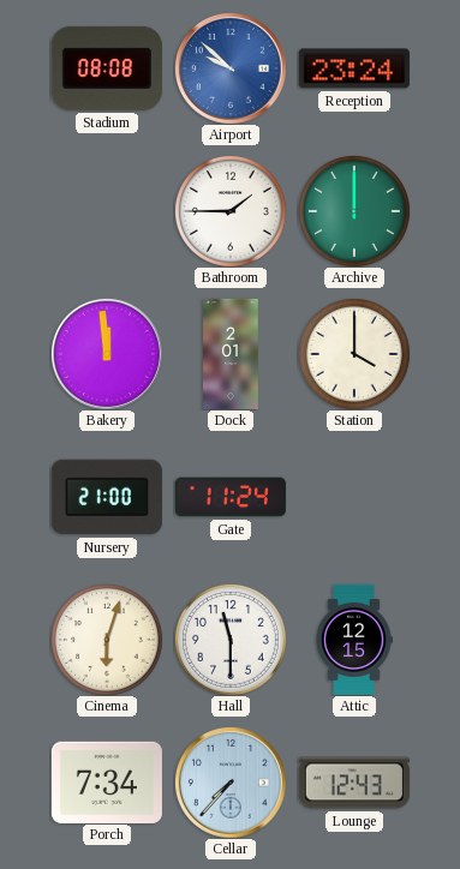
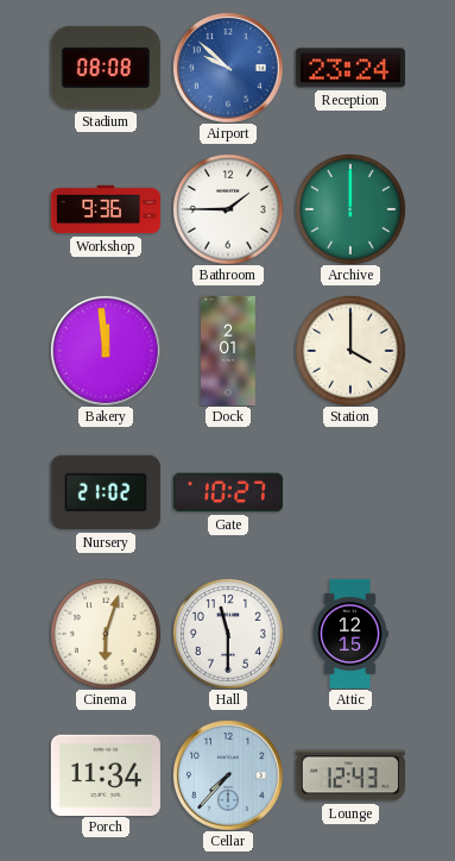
Workshop: none -> 9:36 (106, 209)
Nursery: 21:00 -> 21:02 (106, 492)
Gate: 11:24 -> 10:27 (228, 492)
Porch: 7:34 -> 11:34 (106, 774)
